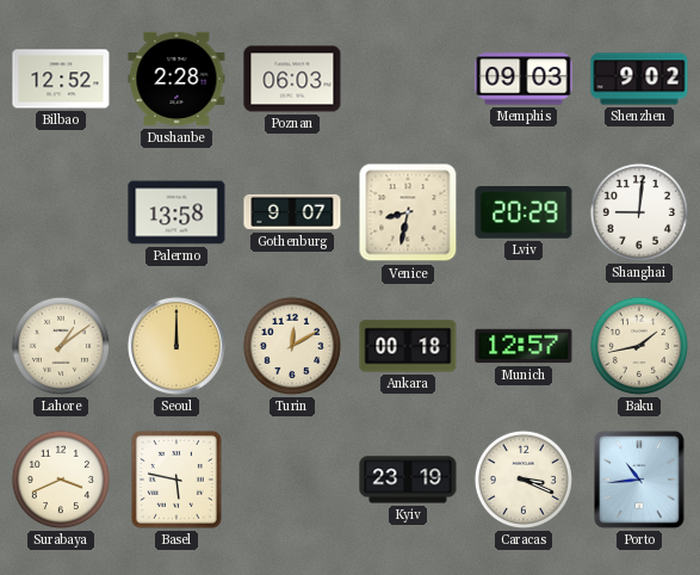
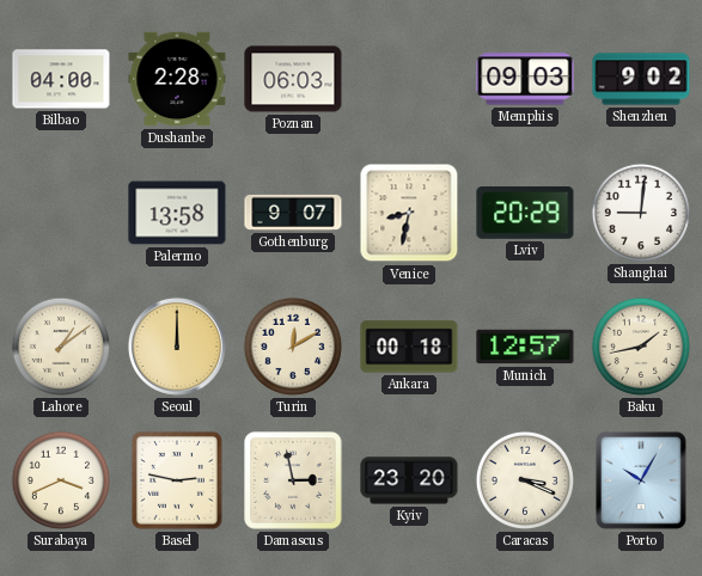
Bilbao: 12:52 -> 04:00 (61, 79)
Basel: 5:47 -> 2:47 (178, 482)
Damascus: none -> 2:58 (293, 480)
Kyiv: 23:19 -> 23:20 (409, 480)
Porto: 10:44 -> 10:05 (642, 482)
